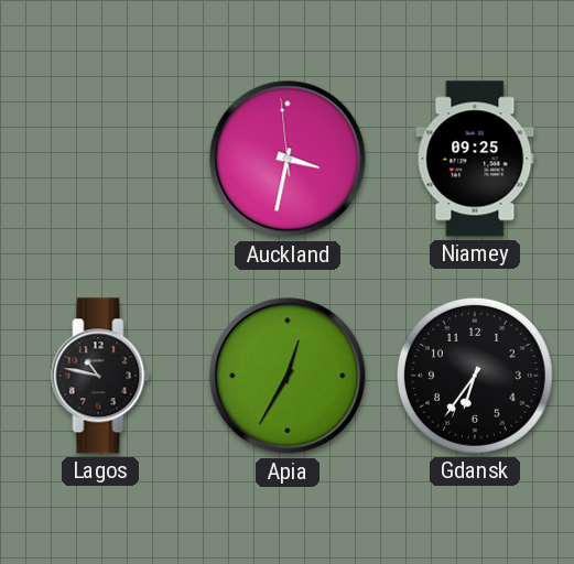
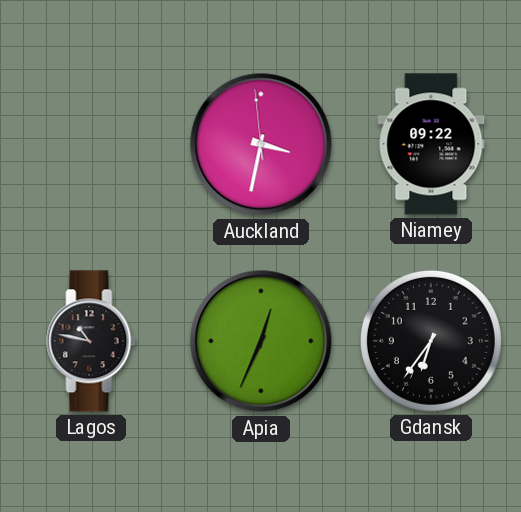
Niamey: 09:25 -> 09:22 (431, 144)
Apia: 12:35 -> 12:34 (261, 341)
